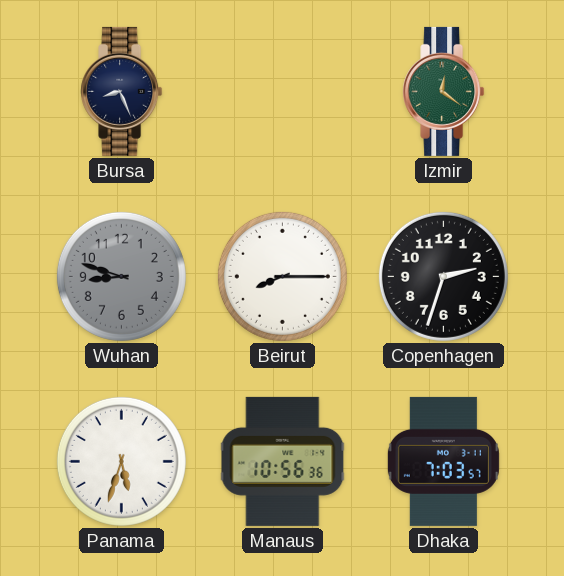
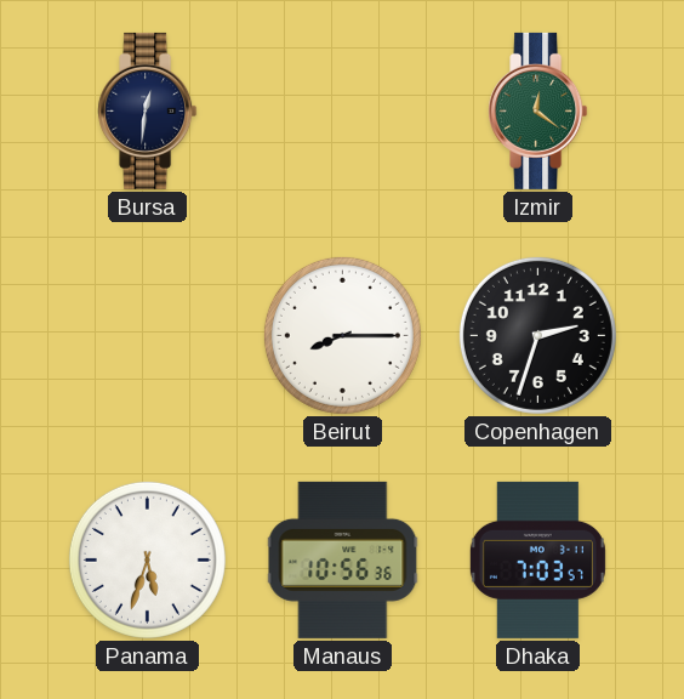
Bursa: 8:26 -> 12:31 (148, 110)
Wuhan: 8:48 -> none (121, 276)
